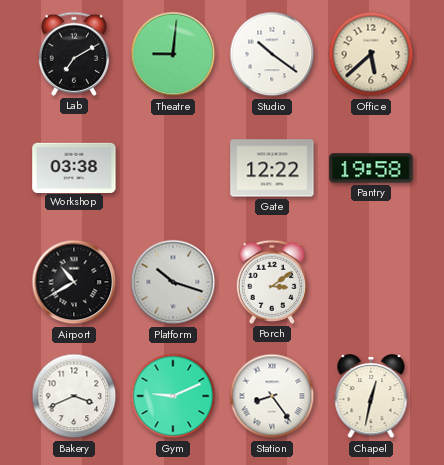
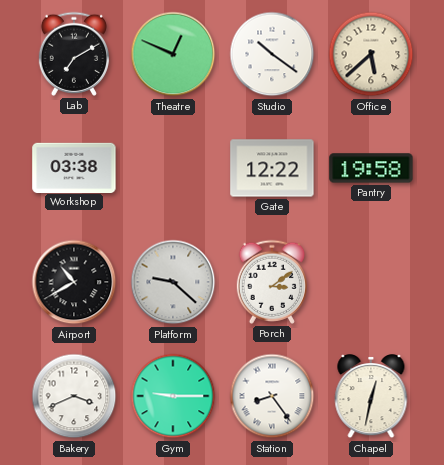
Theatre: 9:01 -> 12:49 (173, 54)
Platform: 10:18 -> 9:22 (173, 282)
Gym: 9:11 -> 9:15 (173, 396)
